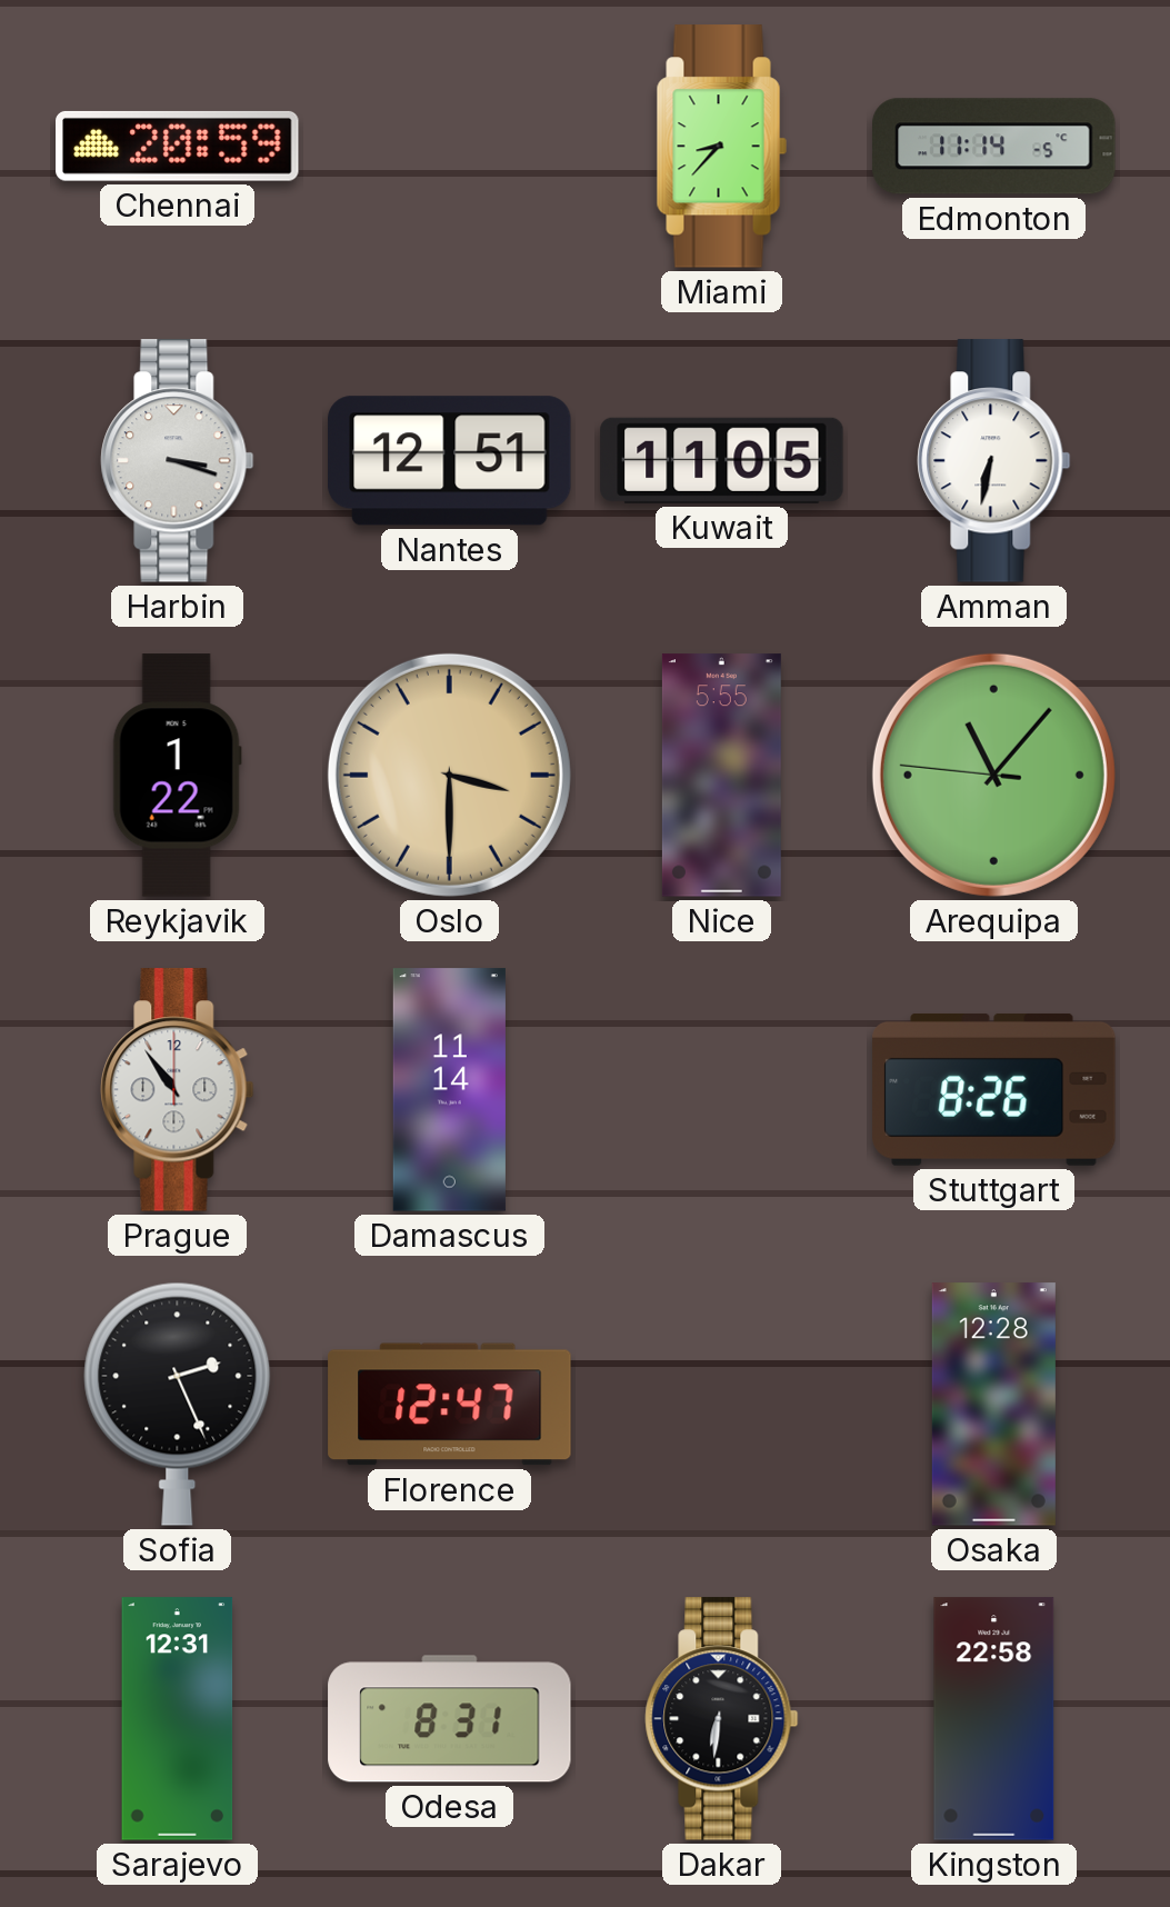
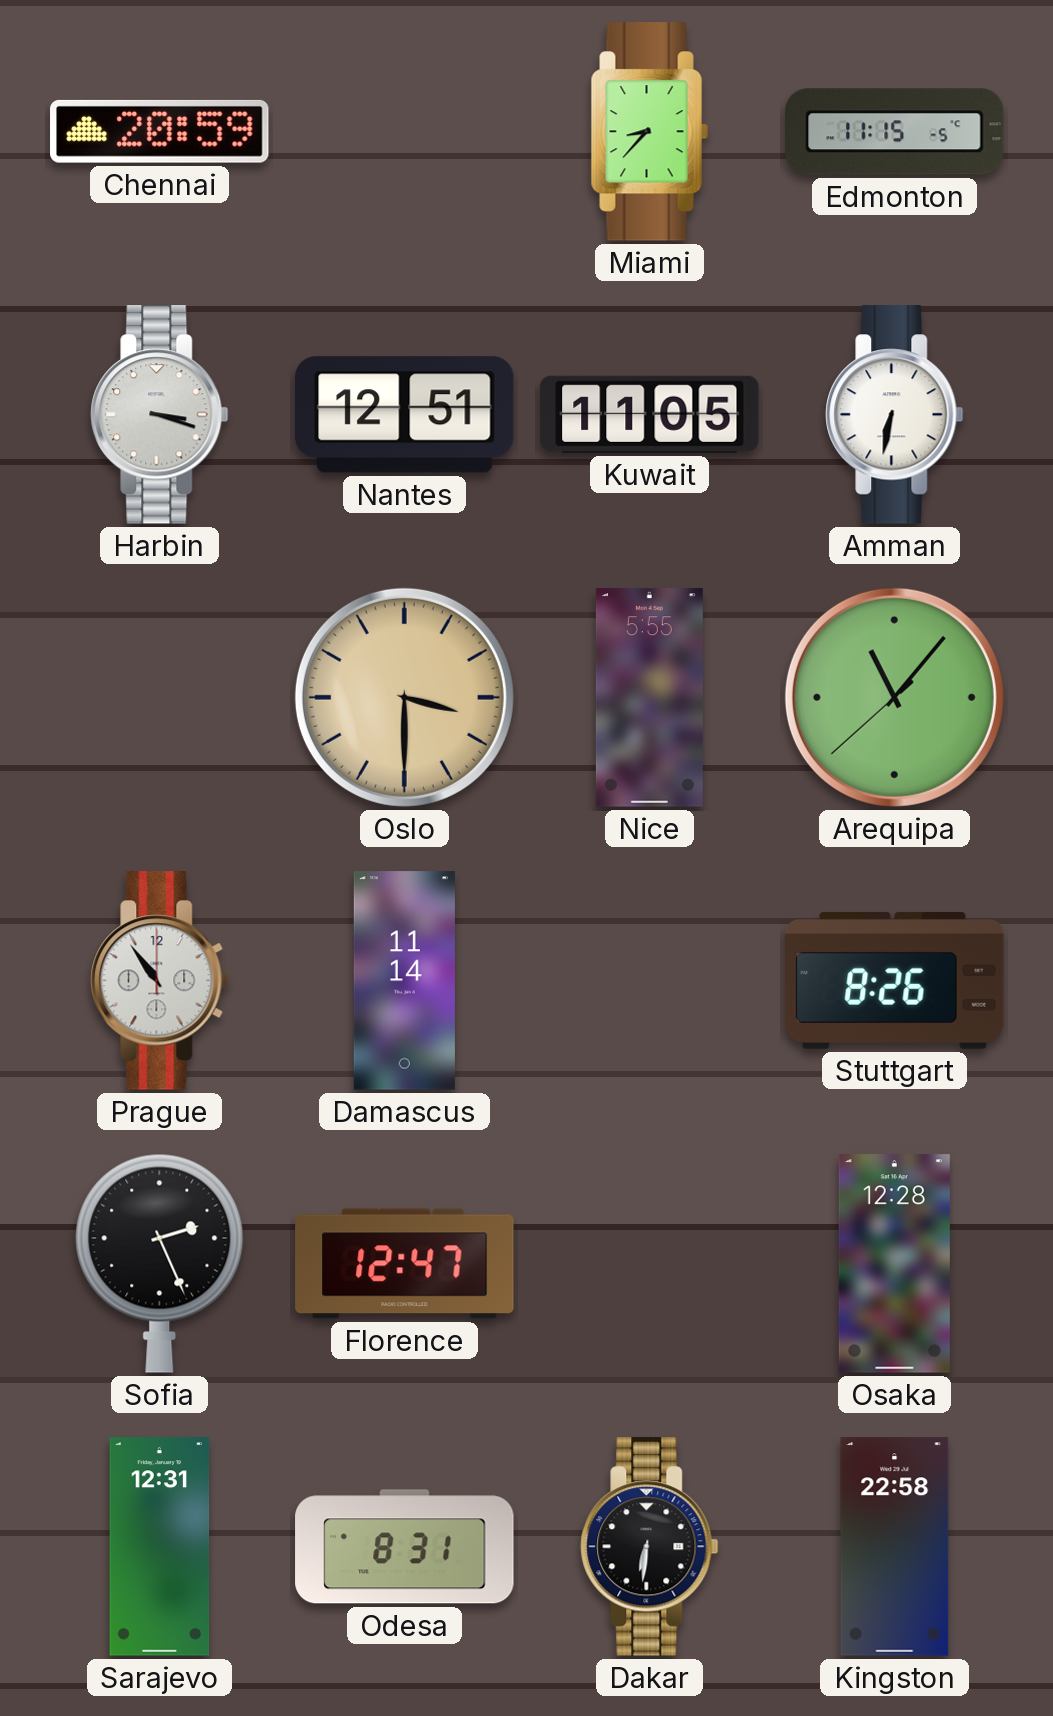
Edmonton: 11:14 -> 11:15 (895, 132)
Reykjavik: 1:22 -> none (177, 776)
Arequipa: 11:06:46 -> 11:06:38 (894, 697)
